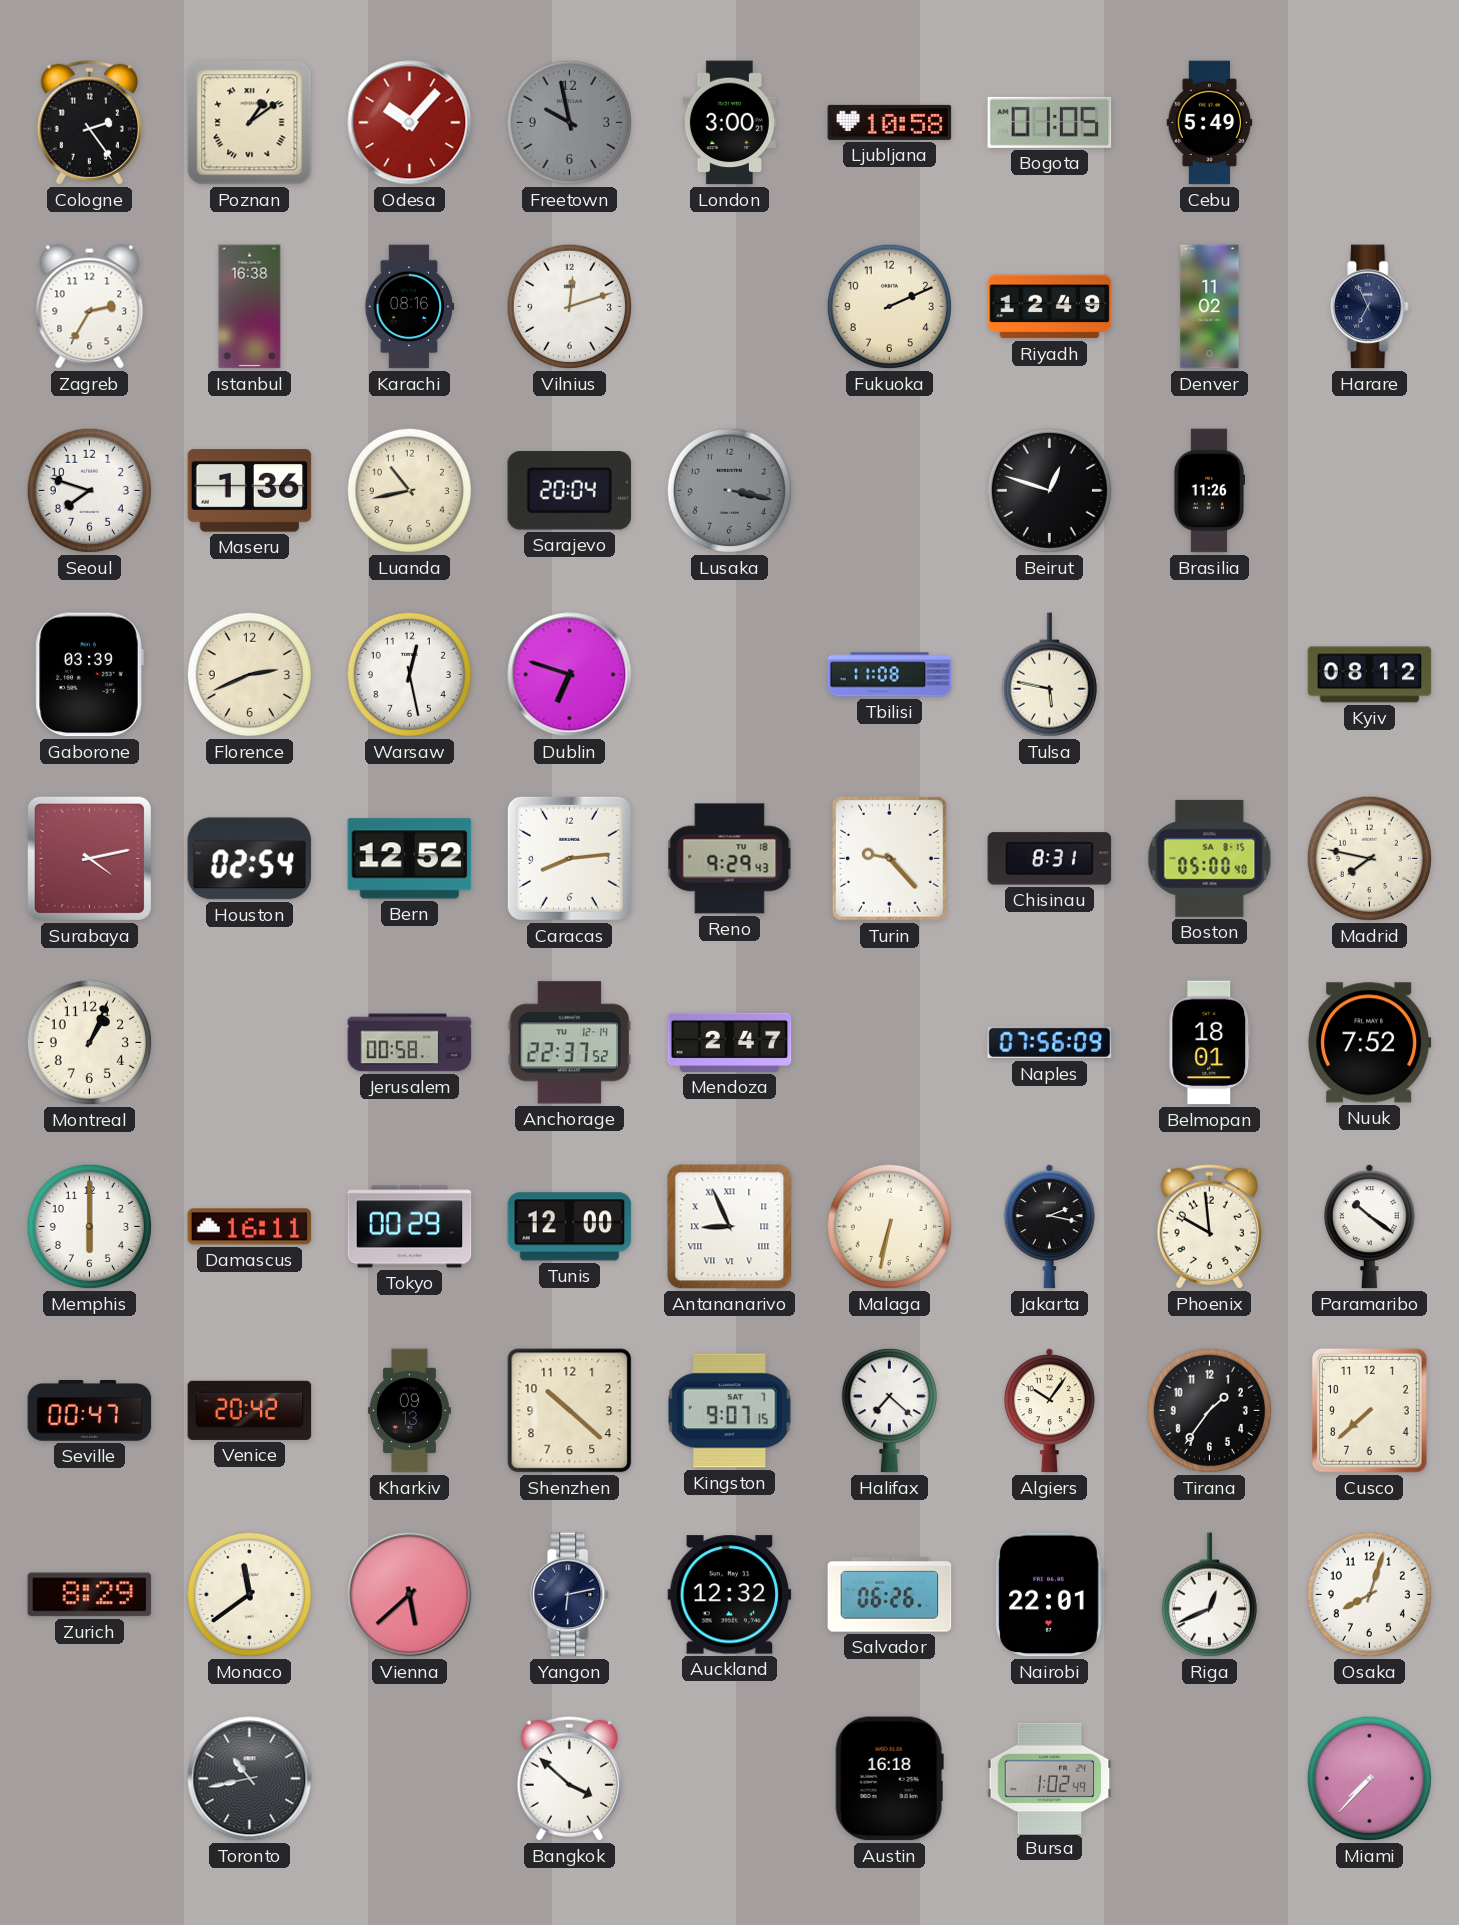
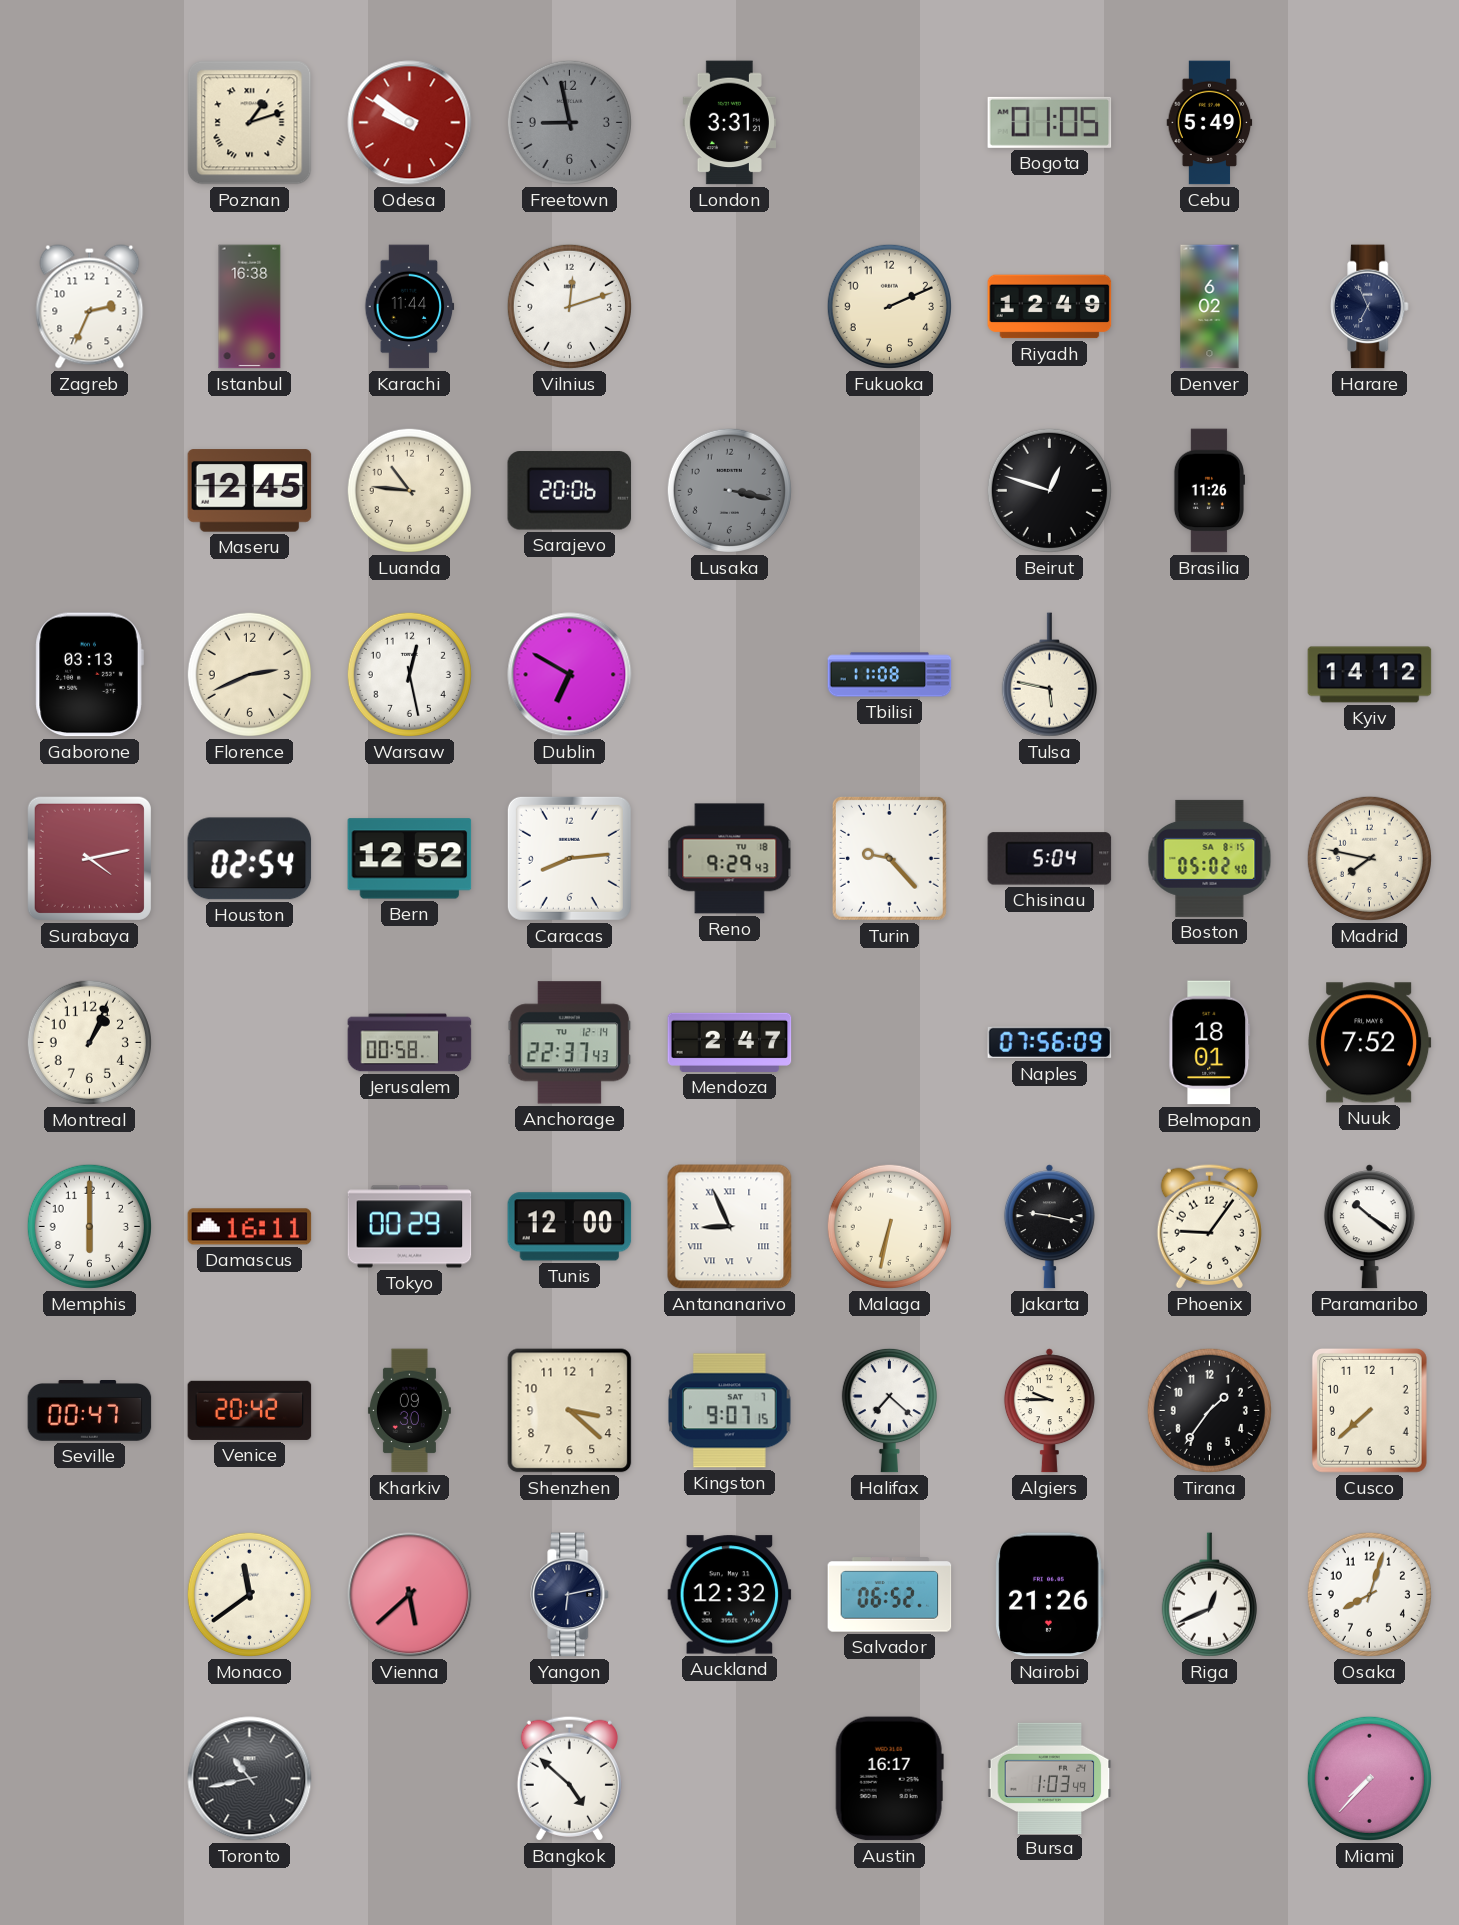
Cologne: 2:24 -> none (89, 122)
Poznan: 1:09 -> 1:12 (250, 123)
Odesa: 10:07 -> 9:51 (410, 123)
Freetown: 9:58 -> 8:58 (569, 122)
London: 3:00 -> 3:31 (729, 123)
Ljubljana: 10:58 -> none (890, 122)
Zagreb: 2:35 -> 2:34 (90, 307)
Karachi: 08:16 -> 11:44 (410, 307)
Denver: 11:02 -> 6:02 (1210, 307)
Seoul: 7:48 -> none (89, 490)
Maseru: 1:36 -> 12:45 (250, 491)
Luanda: 10:43 -> 10:46 (409, 490)
Sarajevo: 20:04 -> 20:06 (570, 491)
Gaborone: 03:39 -> 03:13 (89, 675)
Dublin: 6:48 -> 6:50 (570, 675)
Kyiv: 08:12 -> 14:12 (1370, 675)
Chisinau: 8:31 -> 5:04 (1050, 859)
Boston: 05:00 -> 05:02 (1210, 858)
Anchorage: 22:37:52 -> 22:37:43 (570, 1043)
Jakarta: 2:17 -> 9:17 (1049, 1227)
Phoenix: 9:59 -> 9:06 (1209, 1226)
Kharkiv: 09:13 -> 09:30 (409, 1411)
Shenzhen: 10:22 -> 3:22 (570, 1411)
Algiers: 10:06 -> 9:45 (1049, 1411)
Zurich: 8:29 -> none (90, 1595)
Salvador: 06:26 -> 06:52 (890, 1595)
Nairobi: 22:01 -> 21:26 (1049, 1595)
Bangkok: 3:52 -> 4:52 (569, 1778)
Austin: 16:18 -> 16:17 (889, 1779)
Bursa: 1:02 -> 1:03 (1050, 1778)
